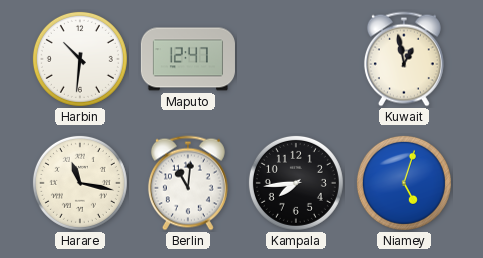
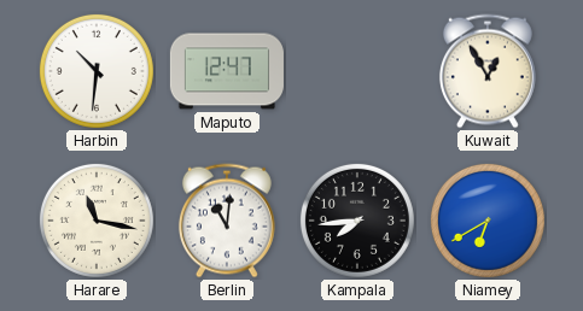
Kuwait: 12:58 -> 12:55 (488, 71)
Niamey: 5:03 -> 6:40 (488, 221)
